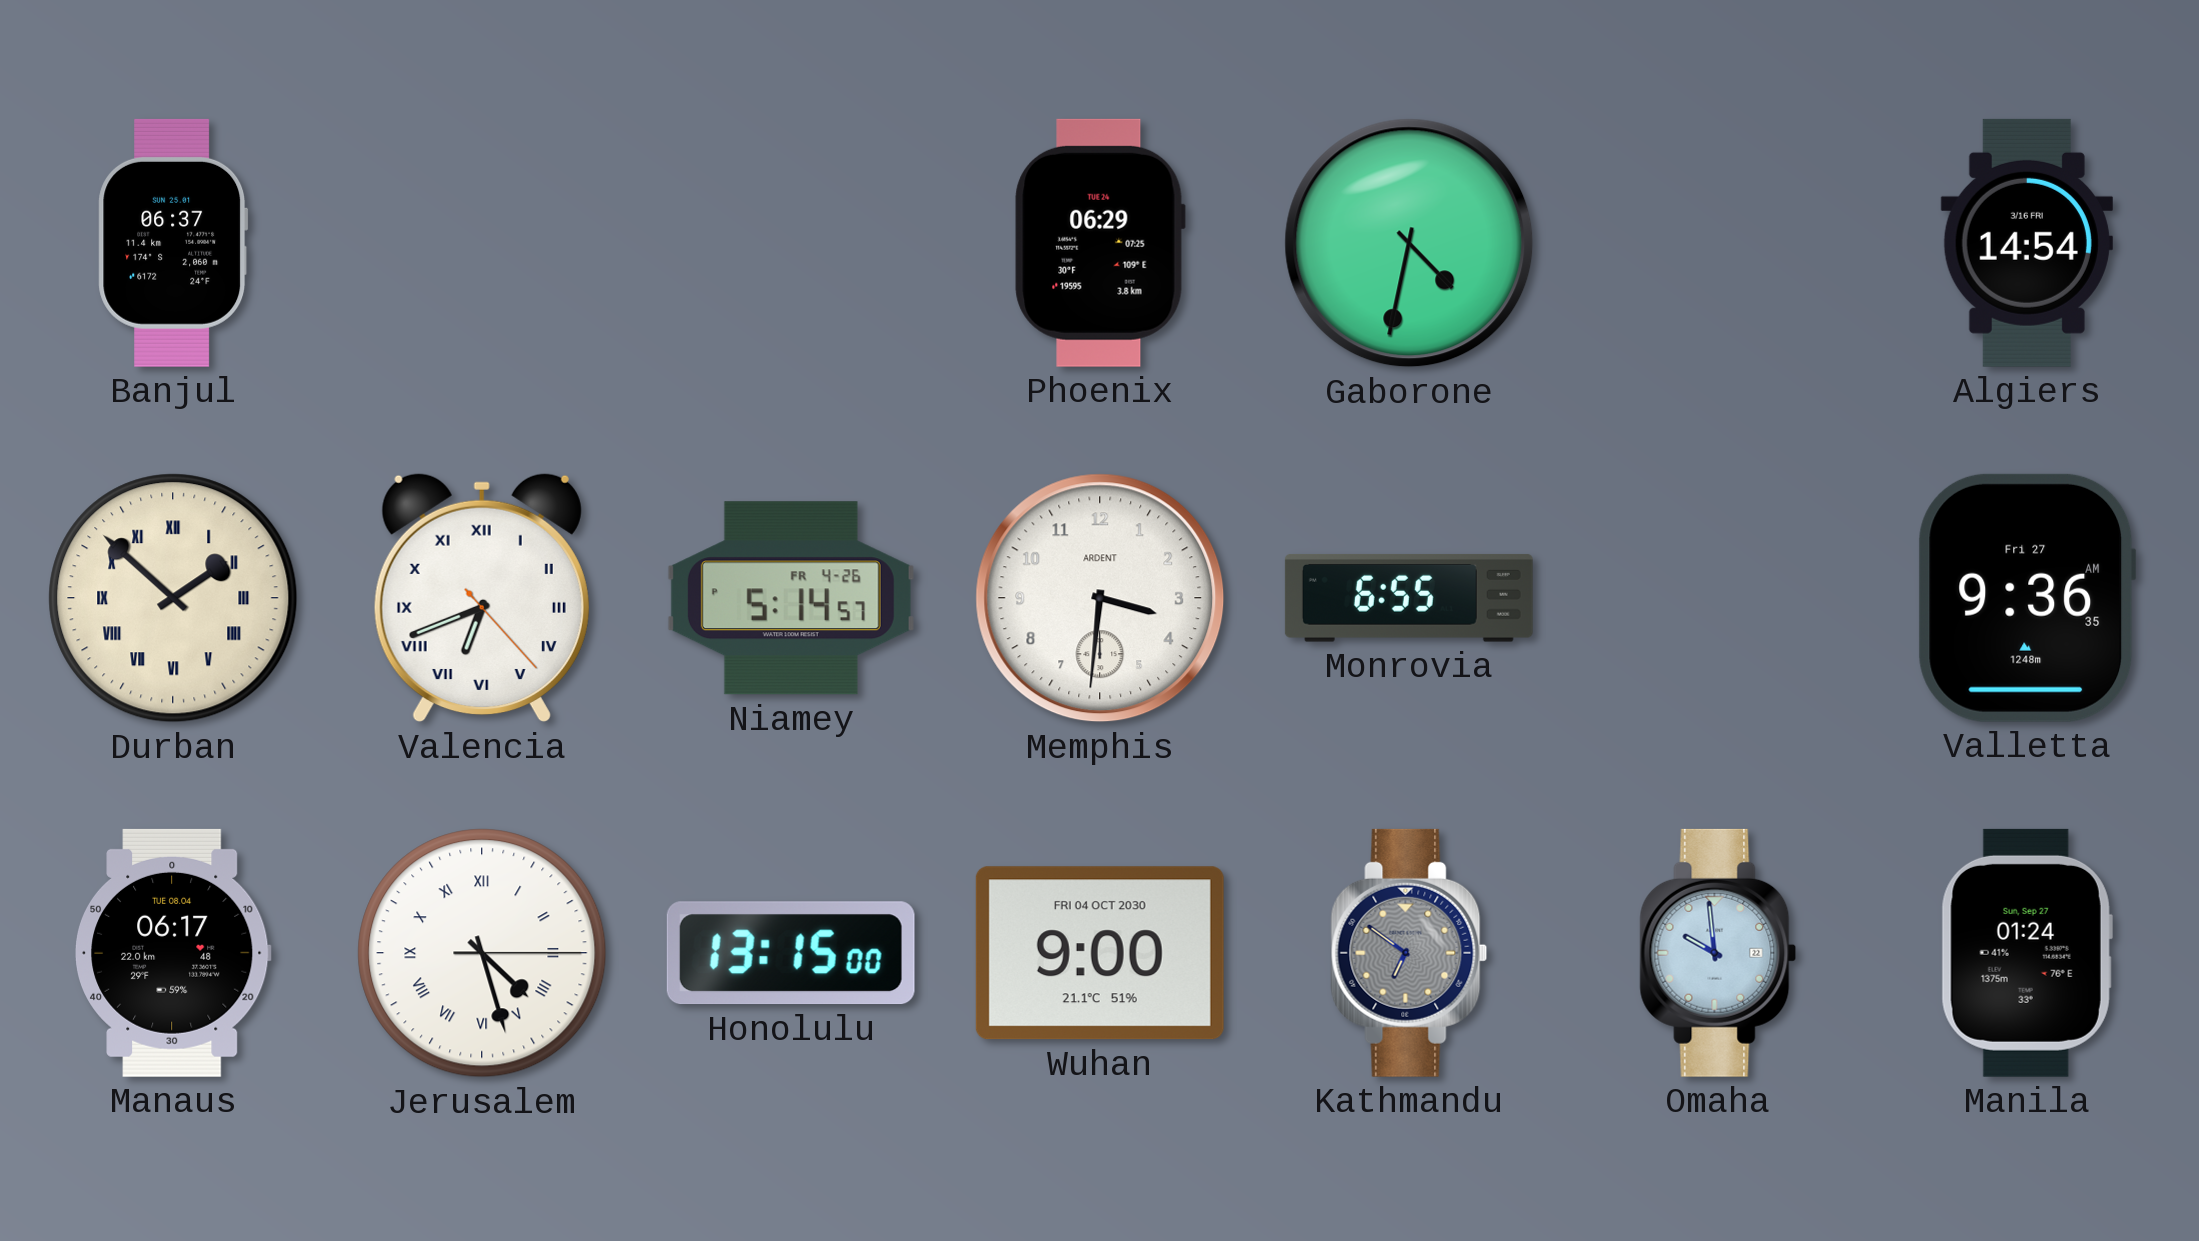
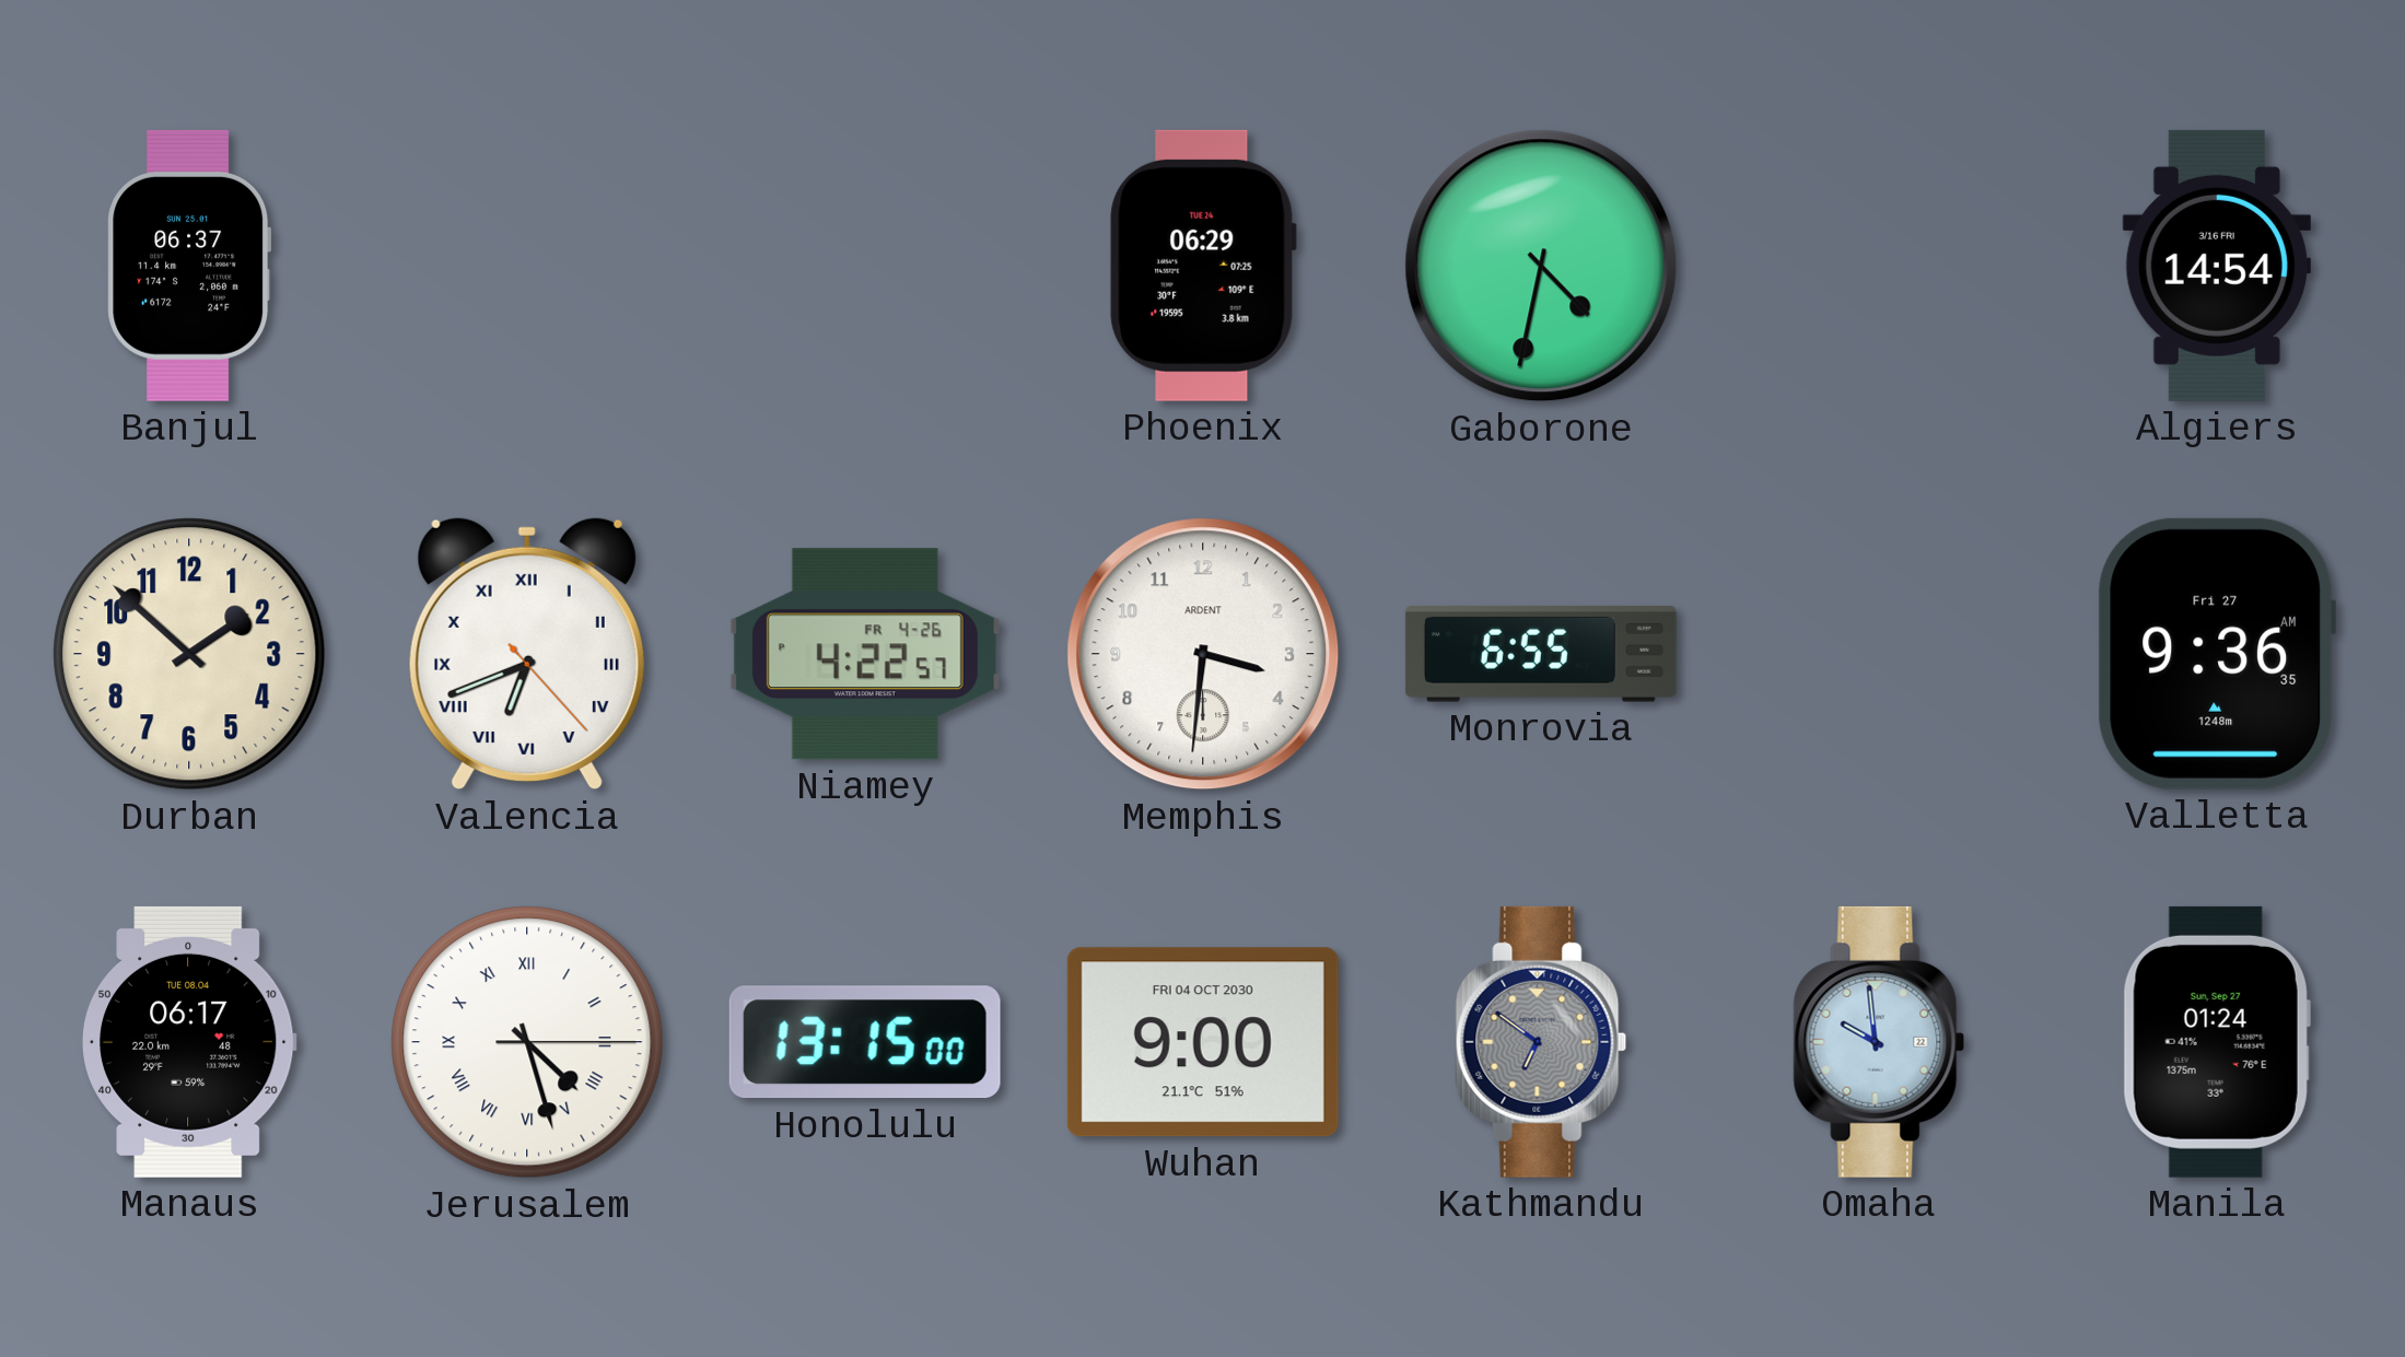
Durban numerals: Roman -> Arabic (189, 654)
Niamey: 5:14 -> 4:22 (865, 654)
